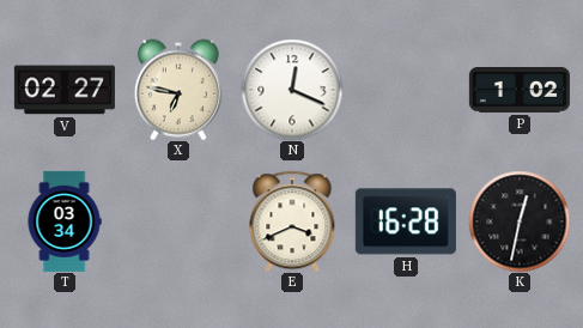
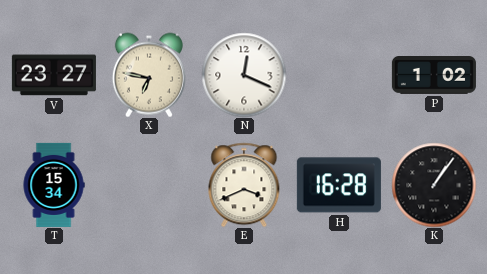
V: 02:27 -> 23:27 (54, 75)
T: 03:34 -> 15:34 (54, 185)
K: 12:32 -> 1:06 (434, 185)
